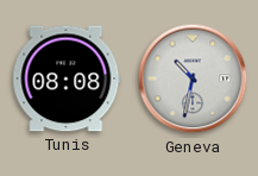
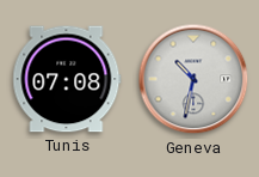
Tunis: 08:08 -> 07:08 (67, 79)
